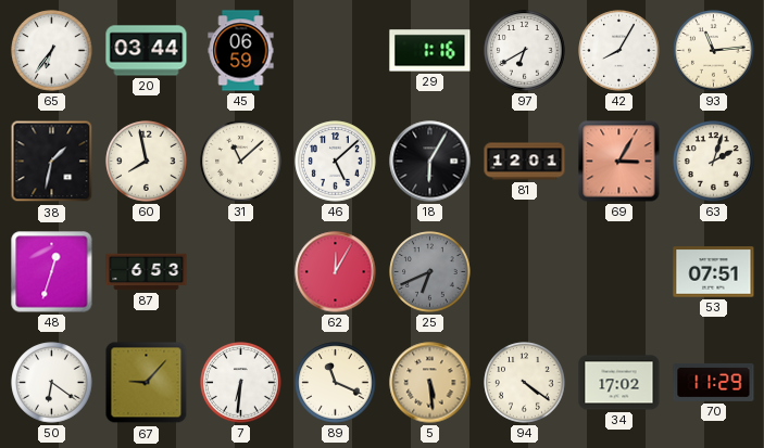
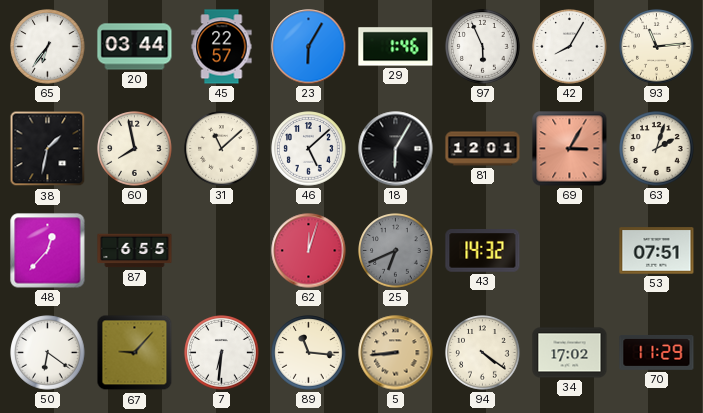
45: 06:59 -> 22:57 (222, 47)
23: none -> 6:05 (309, 47)
29: 1:16 -> 1:46 (396, 47)
97: 6:40 -> 5:56 (483, 47)
48: 12:33 -> 12:37 (48, 251)
87: 6:53 -> 6:55 (135, 251)
62: 12:05 -> 12:03 (309, 251)
43: none -> 14:32 (483, 251)
89: 11:19 -> 11:16 (309, 353)
5: 5:29 -> 8:44 (396, 353)
